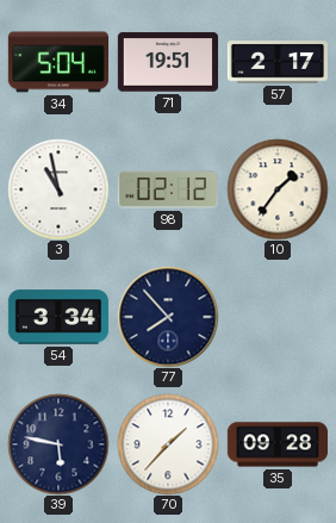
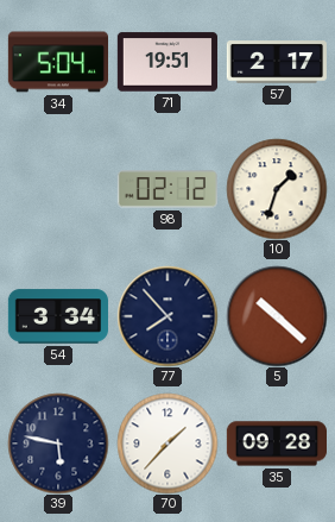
3: 10:58 -> none (58, 189)
10: 1:36 -> 1:33 (277, 189)
5: none -> 10:22 (277, 316)
